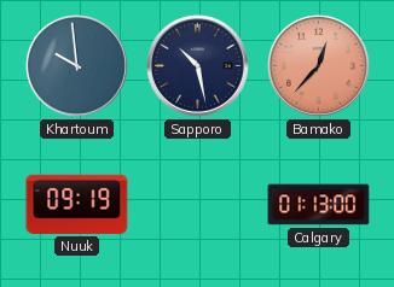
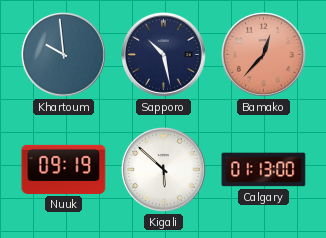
Kigali: none -> 5:52 (164, 170)
